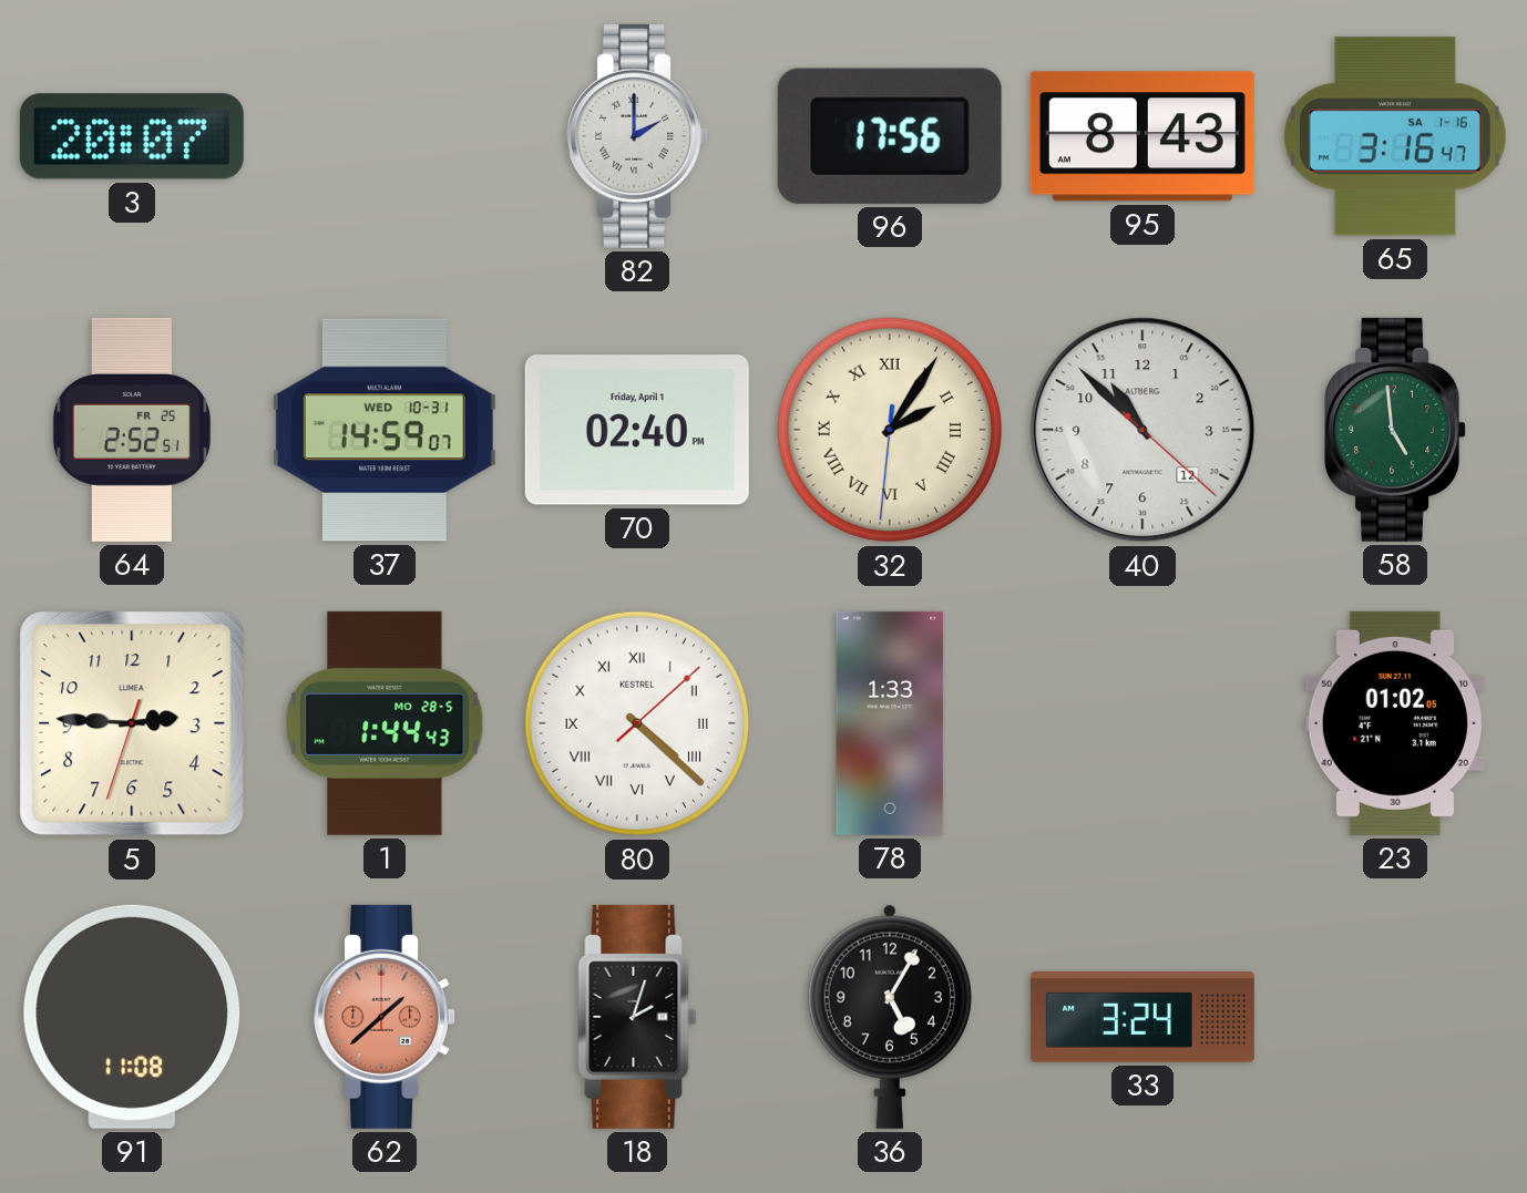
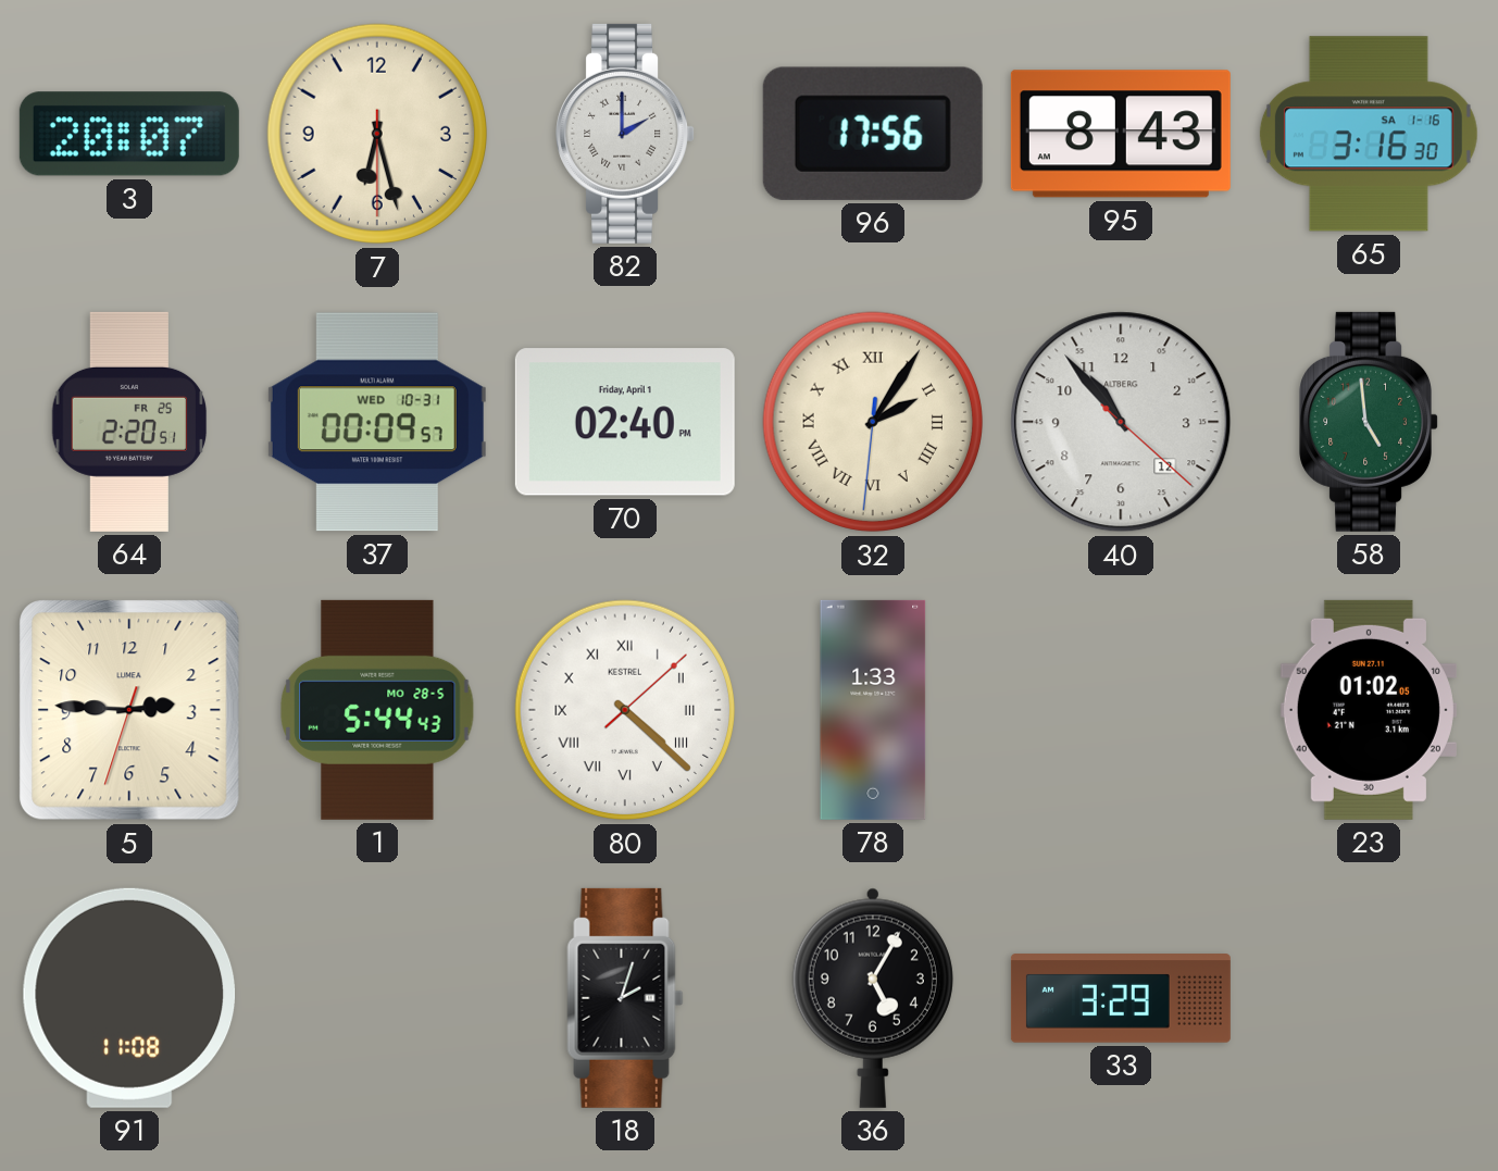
7: none -> 6:27 (377, 134)
65: 3:16:47 -> 3:16:30 (1369, 134)
64: 2:52 -> 2:20 (129, 422)
37: 14:59 -> 00:09 (377, 422)
40: 10:52 -> 10:53 (1121, 422)
1: 1:44 -> 5:44 (377, 710)
62: 1:38 -> none (385, 1017)
33: 3:24 -> 3:29 (1121, 998)
